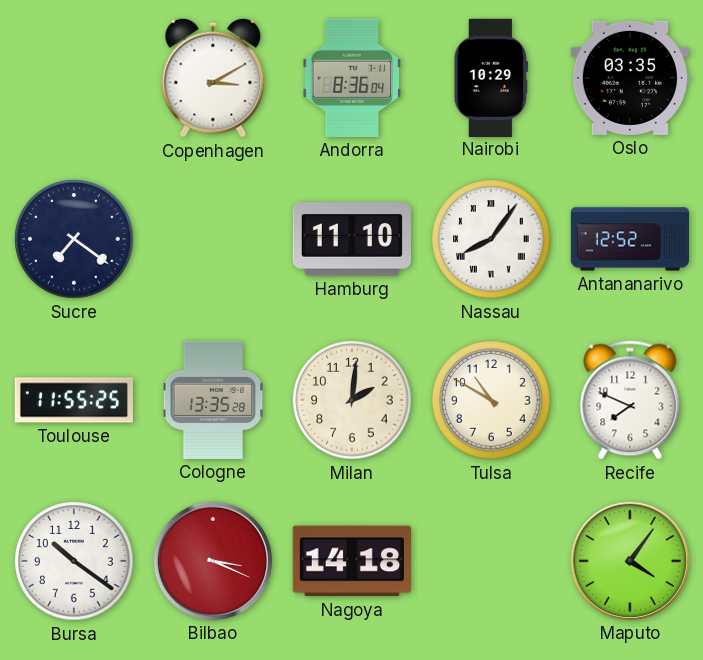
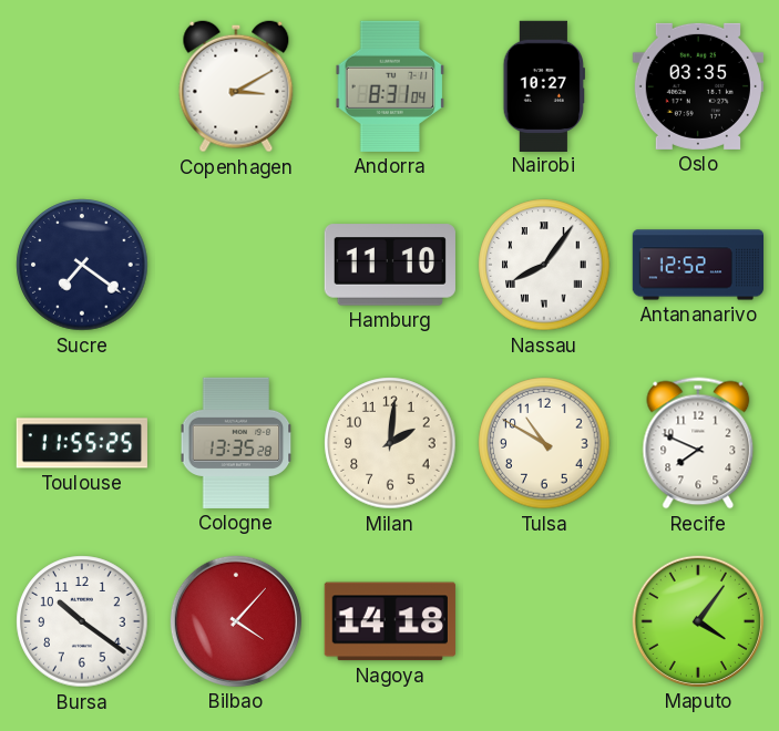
Andorra: 8:36 -> 8:31 (390, 86)
Nairobi: 10:29 -> 10:27 (544, 85)
Bilbao: 3:19 -> 4:07 (236, 621)
